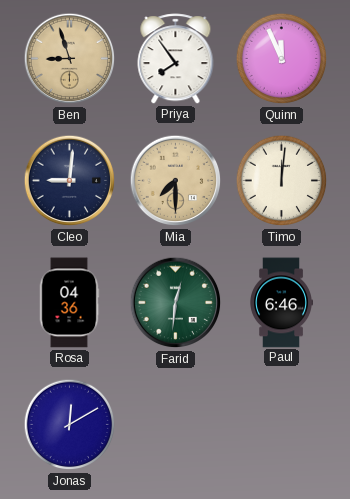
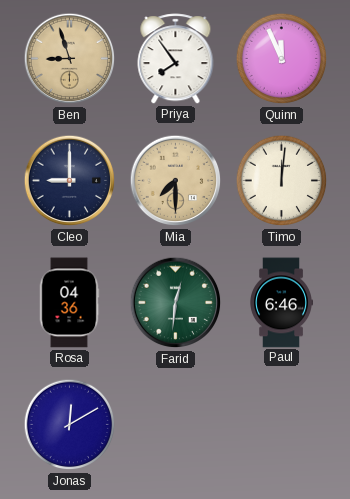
Cleo: 9:01 -> 9:00 (70, 181)
